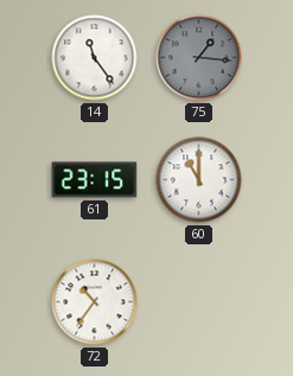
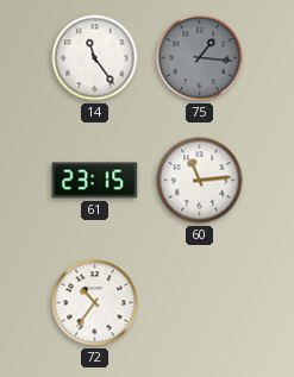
60: 11:00 -> 11:14 (200, 181)
